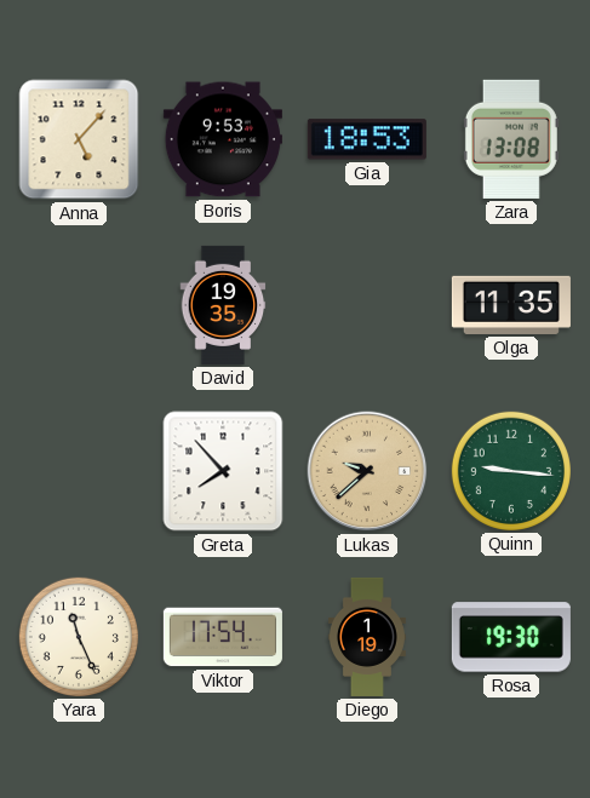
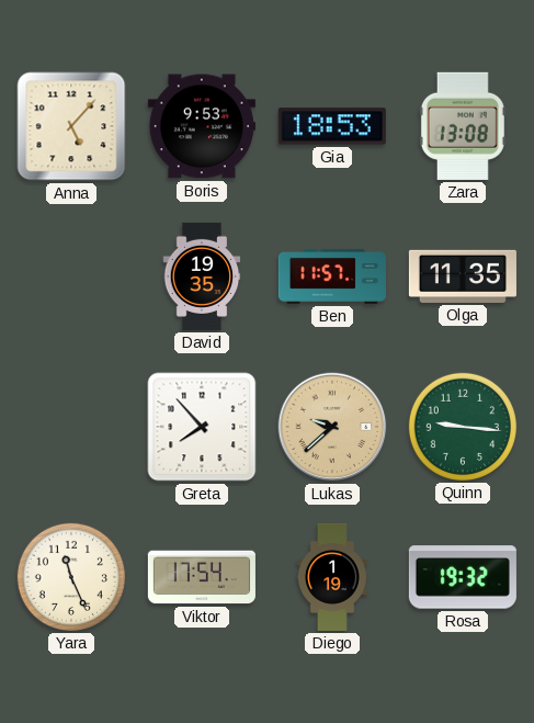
Ben: none -> 11:57 (332, 276)
Rosa: 19:30 -> 19:32 (463, 577)
